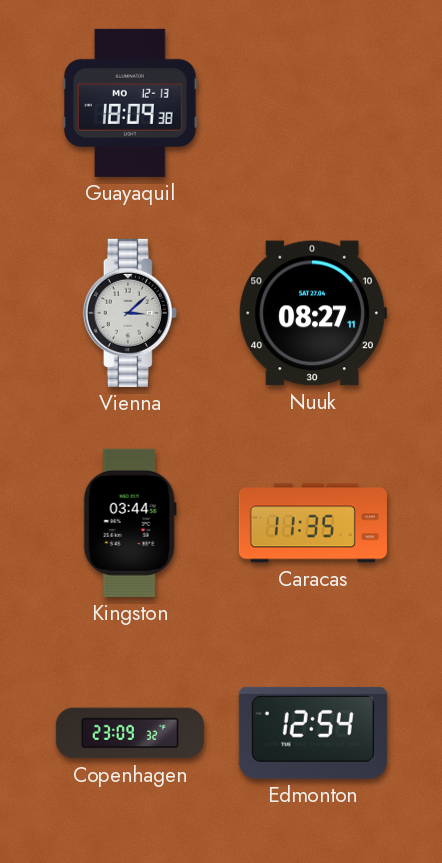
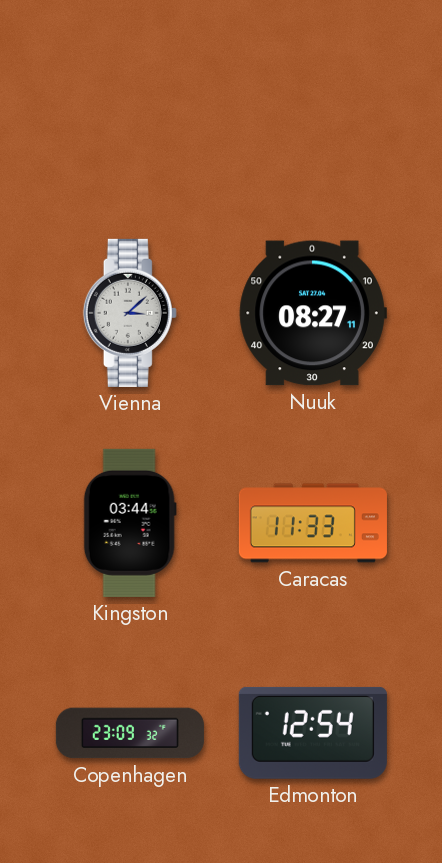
Guayaquil: 18:09 -> none (130, 103)
Caracas: 11:35 -> 11:33 (313, 523)
